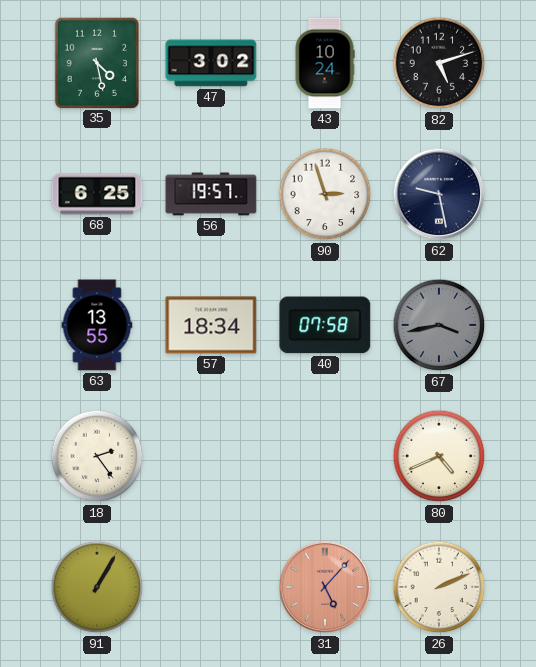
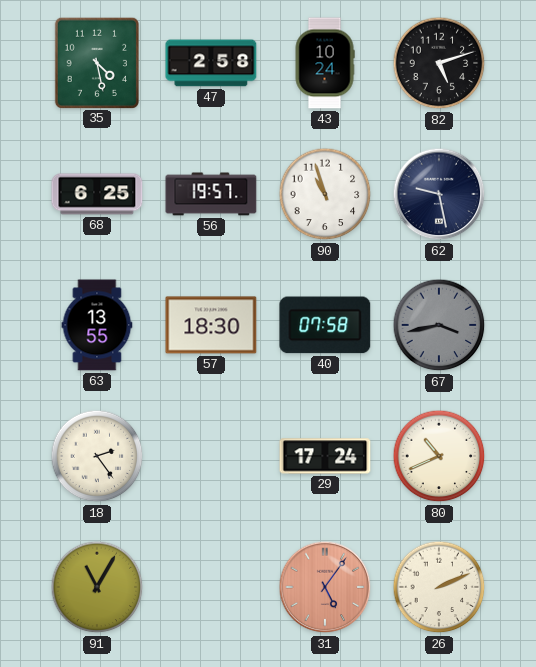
47: 3:02 -> 2:58 (211, 63)
90: 2:57 -> 10:57 (325, 194)
57: 18:34 -> 18:30 (211, 325)
29: none -> 17:24 (325, 456)
80: 4:41 -> 10:41 (439, 456)
91: 1:05 -> 11:05 (97, 587)
31: 5:07 -> 5:06 (325, 587)
